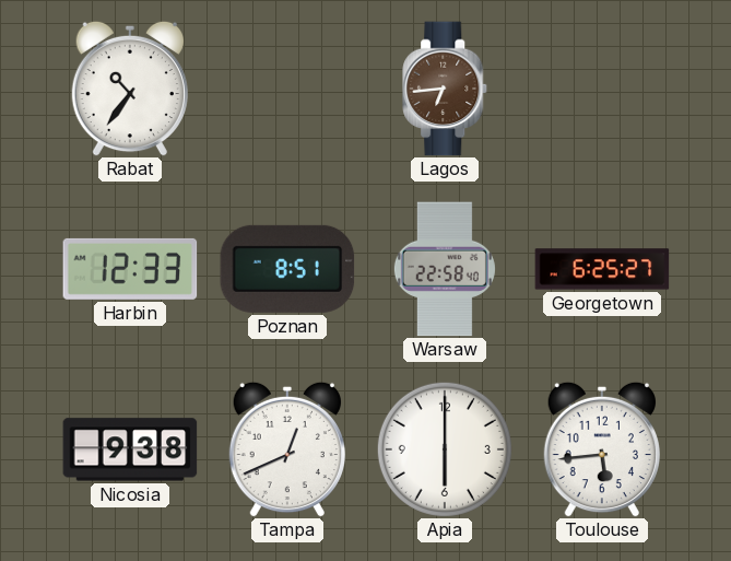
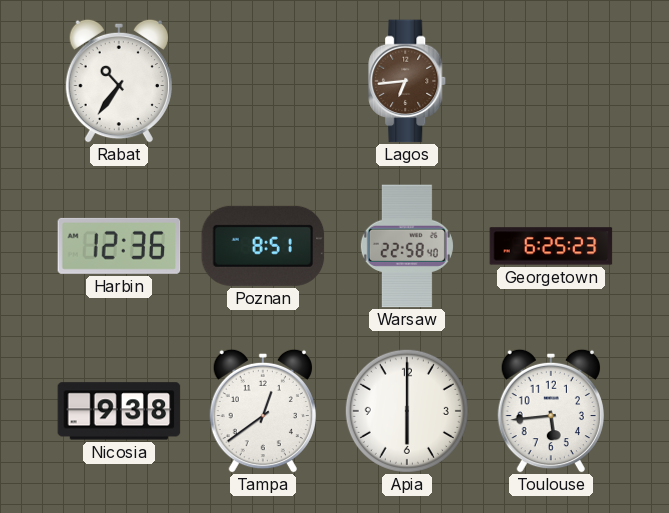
Harbin: 12:33 -> 12:36 (119, 246)
Georgetown: 6:25:27 -> 6:25:23 (551, 246)
Tampa: 12:41 -> 12:39 (263, 411)
